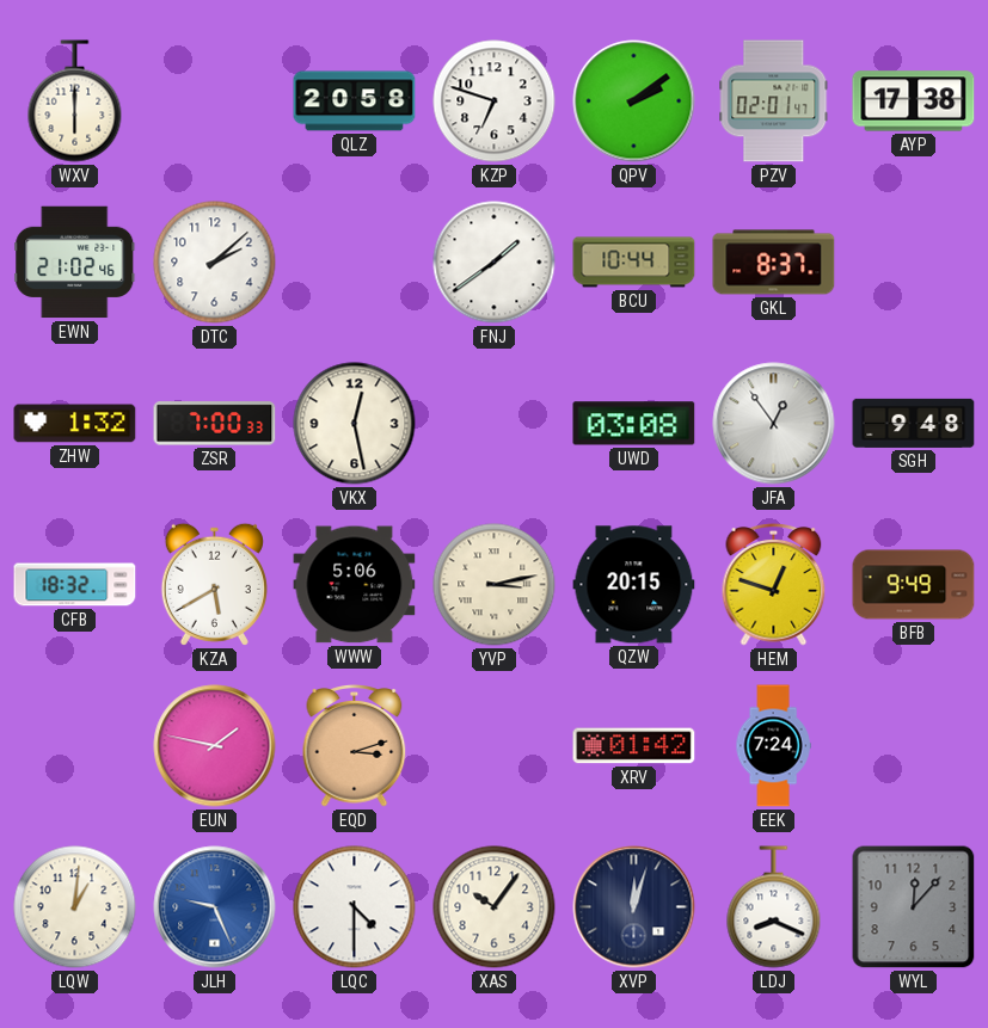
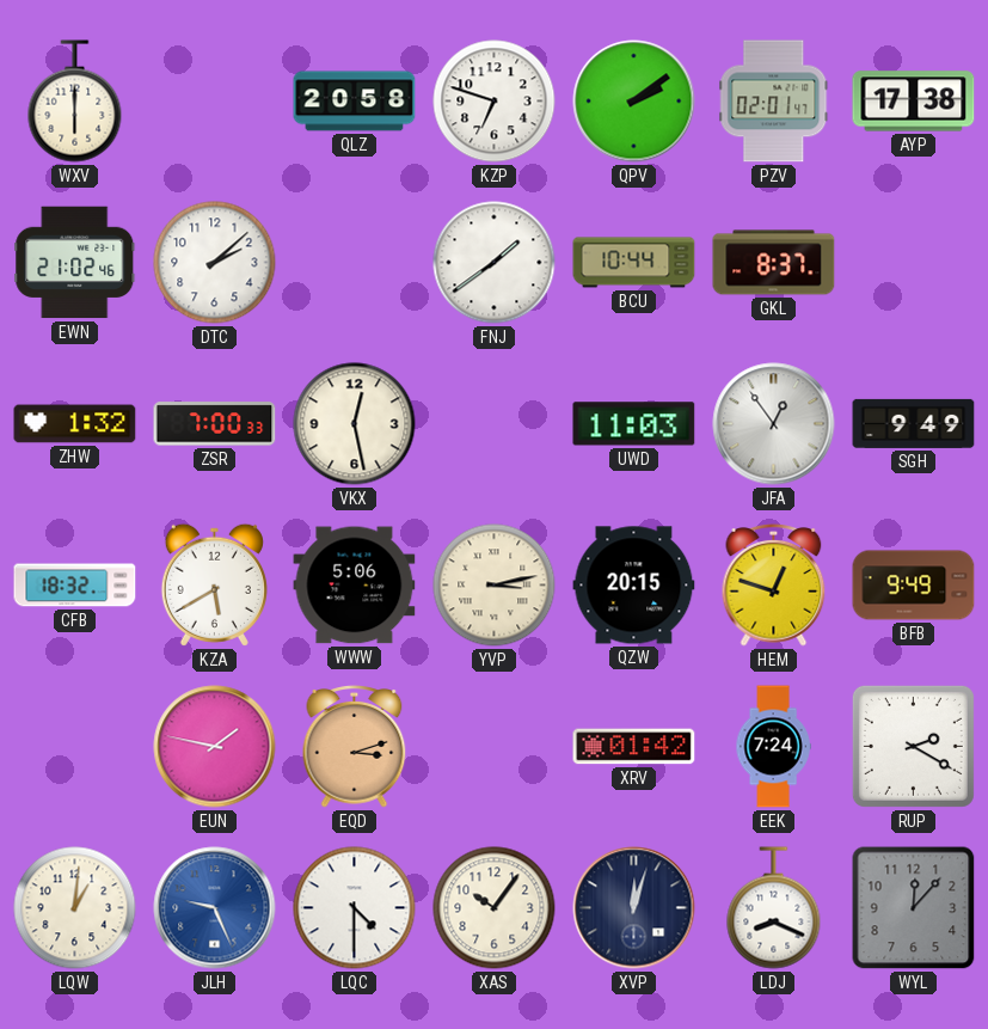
UWD: 03:08 -> 11:03 (634, 424)
SGH: 9:48 -> 9:49 (914, 423)
RUP: none -> 2:20 (913, 746)
